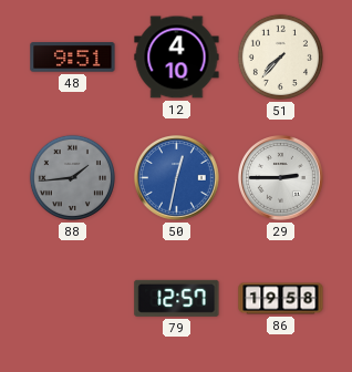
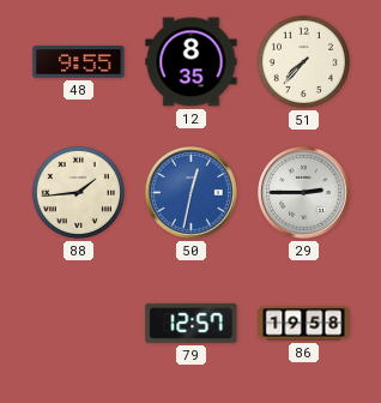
48: 9:51 -> 9:55 (79, 62)
12: 4:10 -> 8:35 (192, 62)
88 dial: grey -> cream (78, 192)
